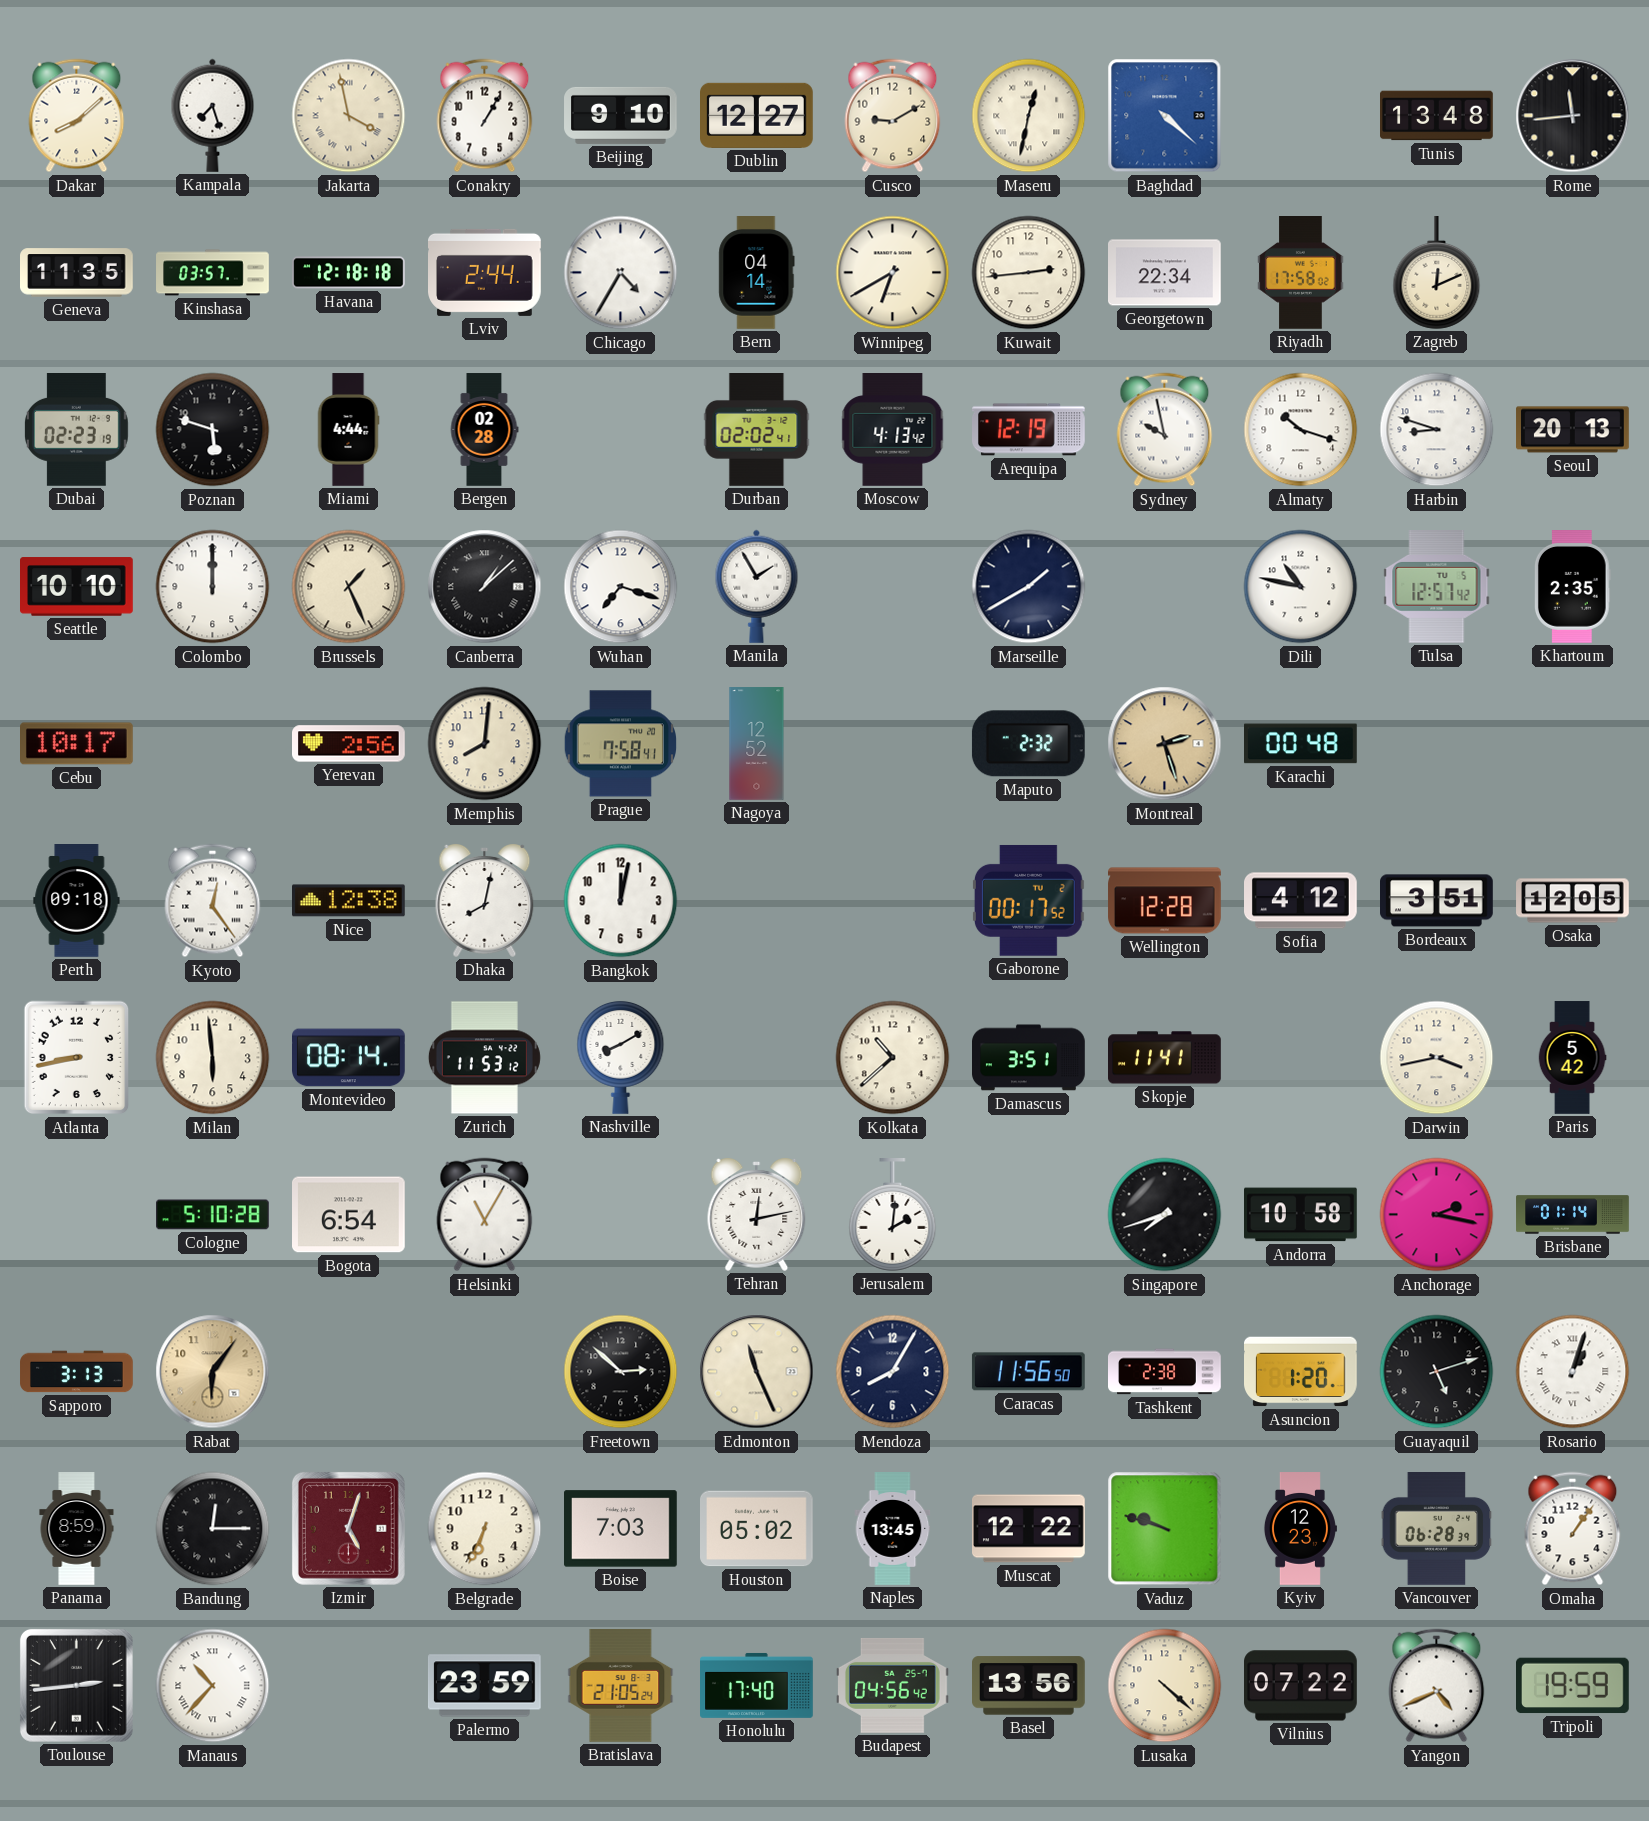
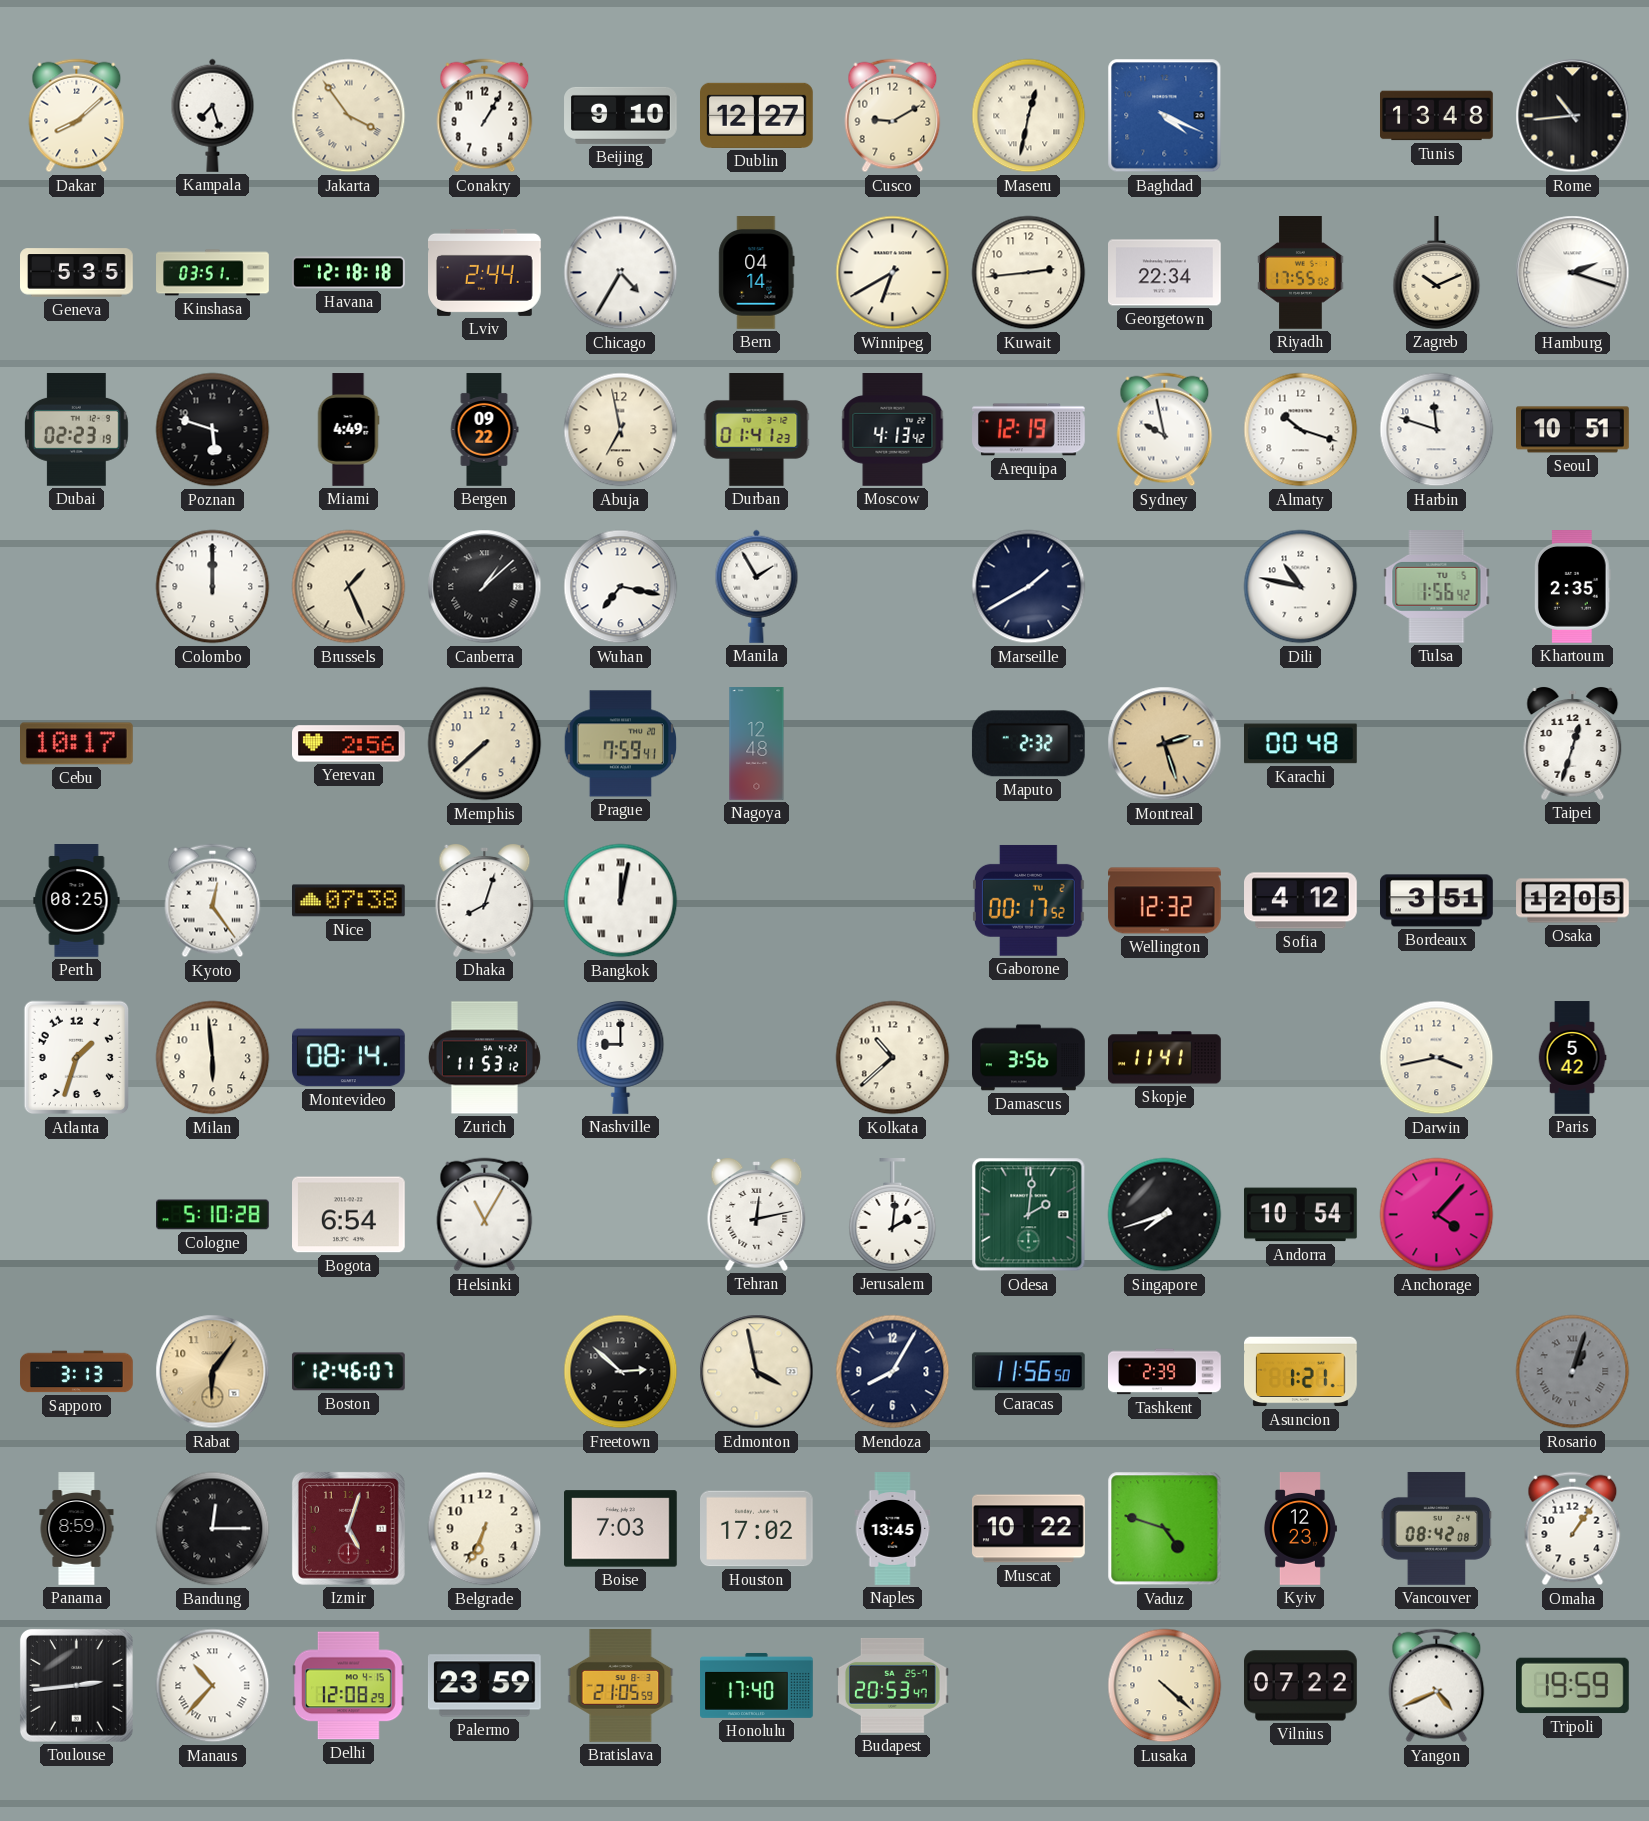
Jakarta: 3:58 -> 3:54 (349, 116)
Baghdad: 4:22 -> 4:19 (1165, 116)
Rome: 11:44 -> 10:44 (1573, 116)
Geneva: 11:35 -> 5:35 (77, 273)
Kinshasa: 03:57 -> 03:51 (213, 273)
Riyadh: 17:58 -> 17:55 (1301, 273)
Zagreb: 12:11 -> 10:11 (1437, 273)
Hamburg: none -> 2:18 (1573, 273)
Miami: 4:44 -> 4:49 (348, 430)
Bergen: 02:28 -> 09:22 (484, 430)
Abuja: none -> 6:58 (621, 430)
Durban: 02:02 -> 01:41 (757, 430)
Harbin: 8:48 -> 11:48 (1437, 430)
Seoul: 20:13 -> 10:51 (1573, 430)
Seattle: 10:10 -> none (77, 587)
Wuhan: 7:18 -> 7:17 (621, 587)
Tulsa: 12:57 -> 1:56 (1437, 587)
Memphis: 8:01 -> 7:38 (485, 744)
Prague: 7:58 -> 7:59 (620, 744)
Nagoya: 12:52 -> 12:48 (757, 744)
Taipei: none -> 12:33 (1573, 744)
Perth: 09:18 -> 08:25 (77, 901)
Nice: 12:38 -> 07:38 (349, 901)
Dhaka: 8:02 -> 8:03 (485, 901)
Bangkok numerals: Arabic -> Roman (621, 901)
Wellington: 12:28 -> 12:32 (1165, 901)
Atlanta: 8:43 -> 1:33 (77, 1058)
Nashville: 8:10 -> 9:00 (621, 1057)
Damascus: 3:51 -> 3:56 (1029, 1058)
Odesa: none -> 2:01 (1029, 1215)
Andorra: 10:58 -> 10:54 (1301, 1215)
Anchorage: 2:17 -> 4:07 (1437, 1215)
Brisbane: 01:14 -> none (1573, 1215)
Boston: none -> 12:46 (348, 1372)
Edmonton: 11:26 -> 3:58 (757, 1372)
Tashkent: 2:38 -> 2:39 (1165, 1372)
Asuncion: 1:20 -> 1:21 (1301, 1372)
Guayaquil: 5:12 -> none (1437, 1372)
Rosario dial: white -> grey (1573, 1372)
Houston: 05:02 -> 17:02 (757, 1529)
Muscat: 12:22 -> 10:22 (1029, 1529)
Vaduz: 9:48 -> 4:48 (1165, 1529)
Vancouver: 06:28 -> 08:42 (1437, 1529)
Delhi: none -> 12:08 (348, 1686)
Bratislava: 21:05:24 -> 21:05:59 (621, 1686)
Budapest: 04:56 -> 20:53 (893, 1685)
Basel: 13:56 -> none (1029, 1686)
